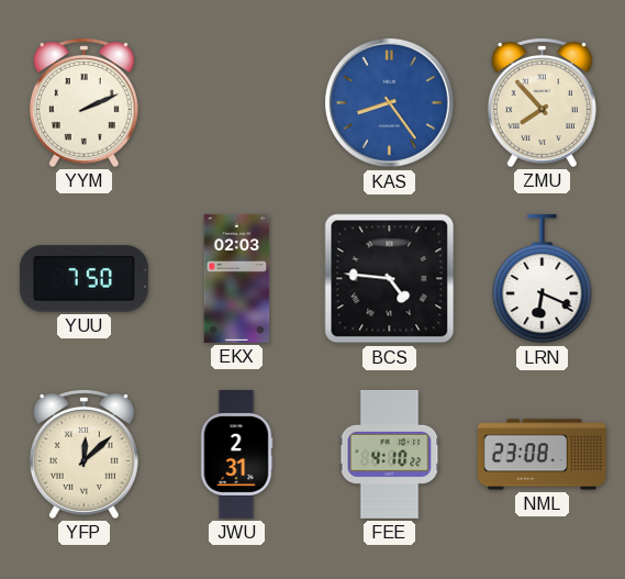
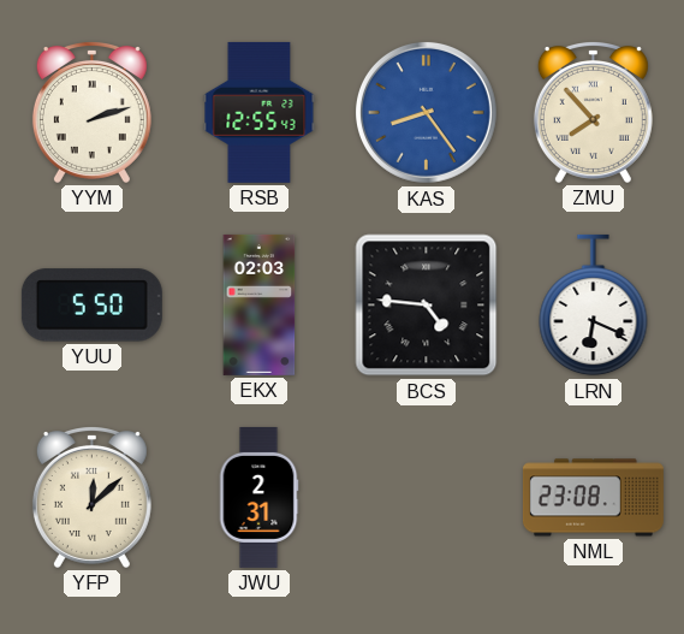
YYM: 2:11 -> 2:12 (91, 113)
RSB: none -> 12:55 (260, 112)
YUU: 7:50 -> 5:50 (91, 306)
FEE: 4:10 -> none (390, 454)
